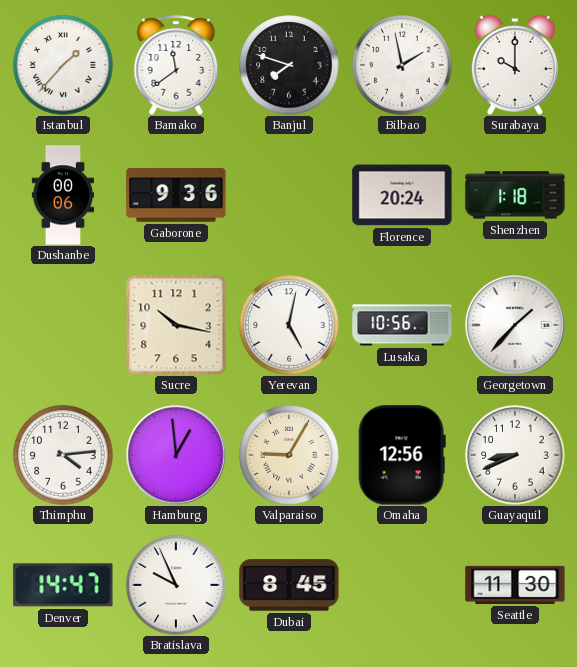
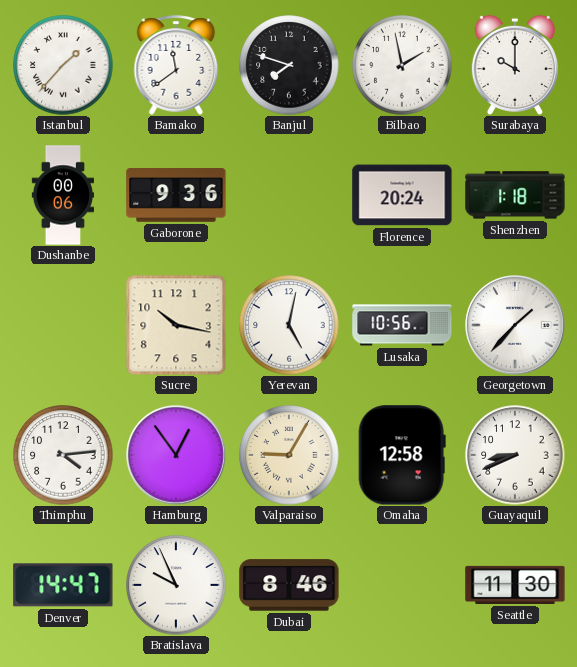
Hamburg: 12:59 -> 12:54 (177, 456)
Omaha: 12:56 -> 12:58 (402, 455)
Dubai: 8:45 -> 8:46 (289, 585)
